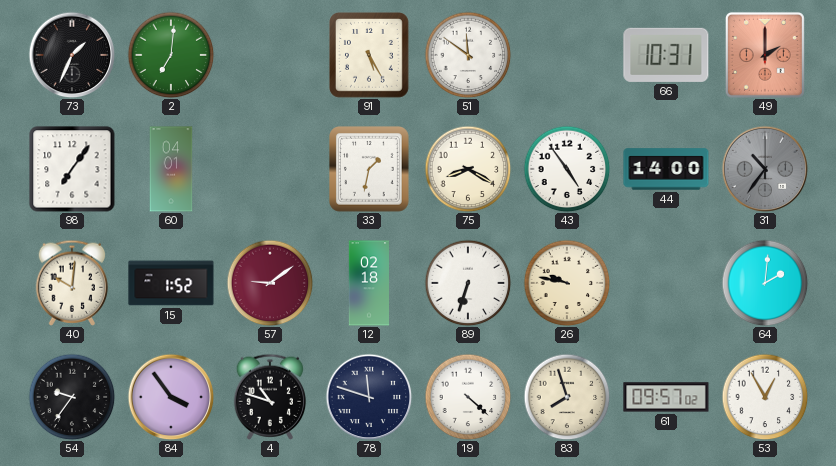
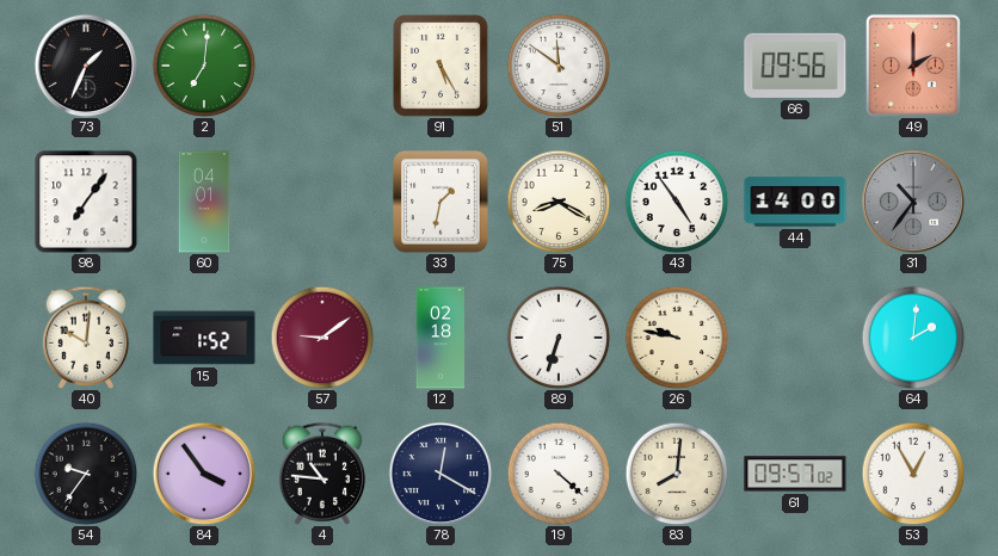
66: 10:31 -> 09:56 (795, 66)
4: 10:48 -> 10:46 (322, 474)
78: 11:48 -> 12:20 (441, 474)
83: 7:57 -> 8:01 (677, 474)
